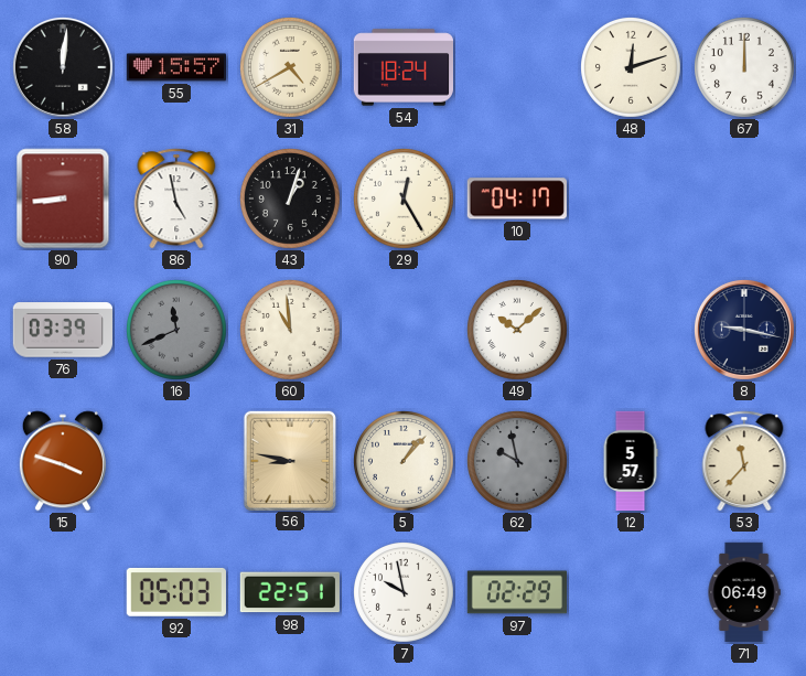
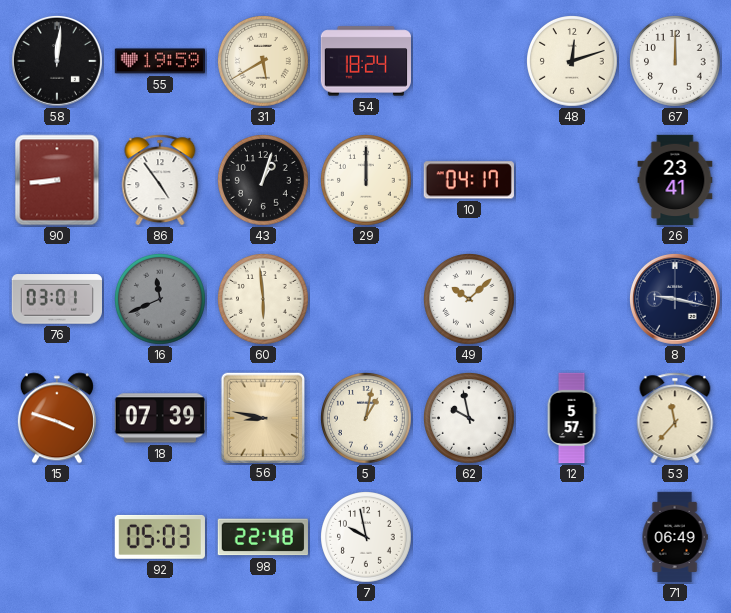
55: 15:57 -> 19:59 (159, 61)
31: 4:40 -> 5:40 (264, 62)
86: 4:58 -> 4:54 (160, 180)
29: 12:25 -> 12:00 (367, 181)
26: none -> 23:41 (675, 180)
76: 03:39 -> 03:01 (56, 299)
60: 10:59 -> 5:59 (264, 300)
18: none -> 07:39 (160, 418)
5: 1:07 -> 1:02 (367, 419)
62 dial: grey -> white (470, 419)
98: 22:51 -> 22:48 (263, 537)
97: 02:29 -> none (516, 592)
